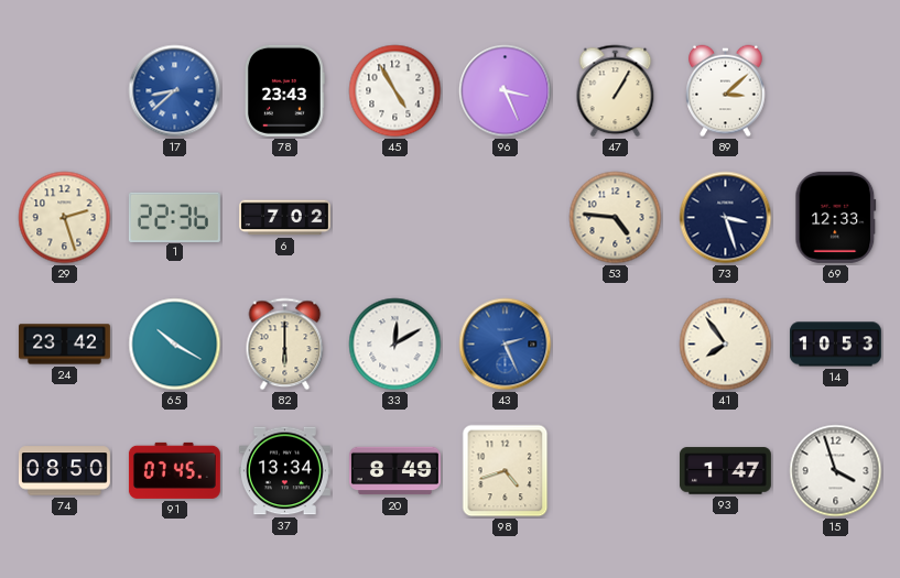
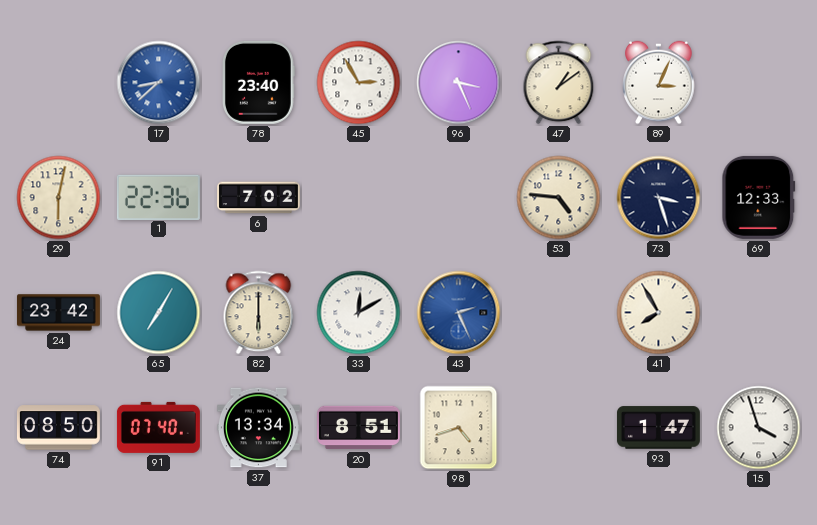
78: 23:43 -> 23:40 (258, 82)
45: 4:55 -> 2:55 (359, 83)
47: 1:05 -> 1:09 (559, 83)
89: 3:08 -> 3:04 (659, 83)
29: 2:27 -> 6:02 (59, 198)
65: 10:20 -> 7:05 (159, 313)
41: 7:54 -> 7:55 (659, 313)
14: 10:53 -> none (835, 345)
91: 07:45 -> 07:40 (158, 427)
20: 8:49 -> 8:51 (358, 428)
